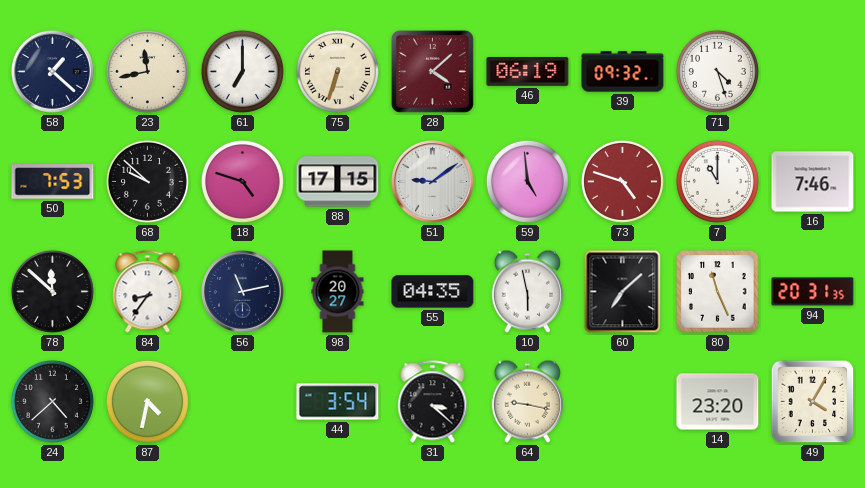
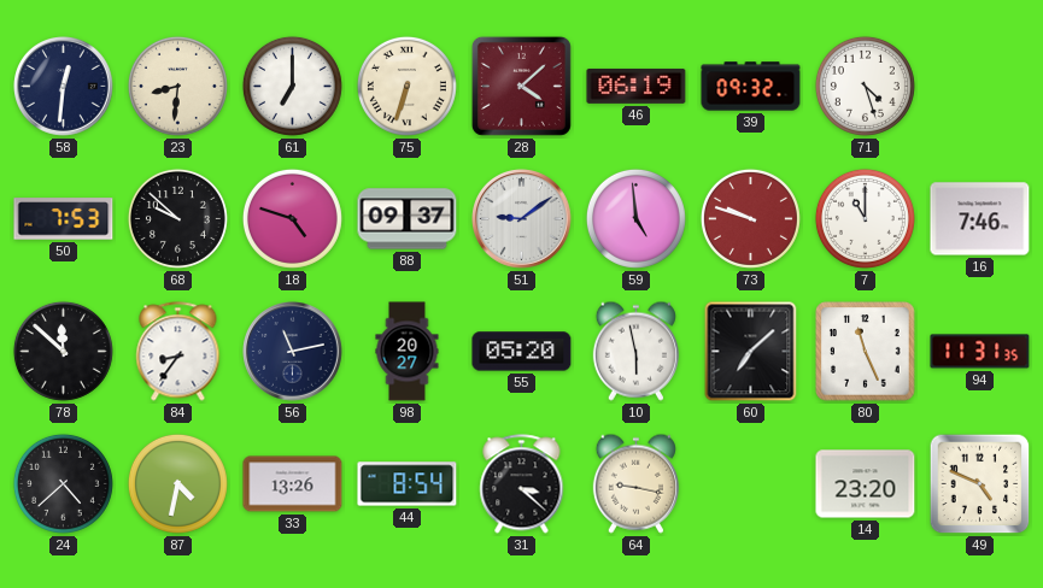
58: 1:22 -> 12:31 (64, 87)
23: 11:43 -> 8:31 (177, 86)
88: 17:15 -> 09:37 (408, 219)
73: 4:48 -> 9:48 (750, 218)
55: 04:35 -> 05:20 (522, 352)
94: 20:31 -> 11:31 (980, 352)
33: none -> 13:26 (293, 484)
44: 3:54 -> 8:54 (408, 484)
49: 4:05 -> 4:49 (980, 484)
